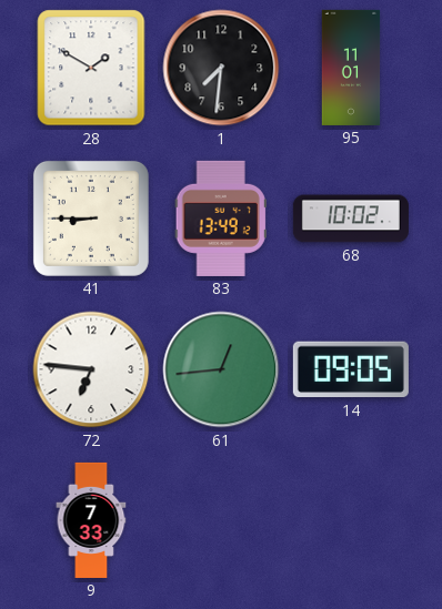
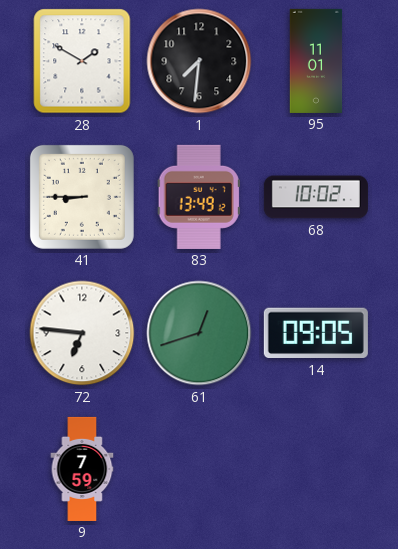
61: 12:44 -> 12:42 (199, 333)
9: 7:33 -> 7:59 (82, 469)
